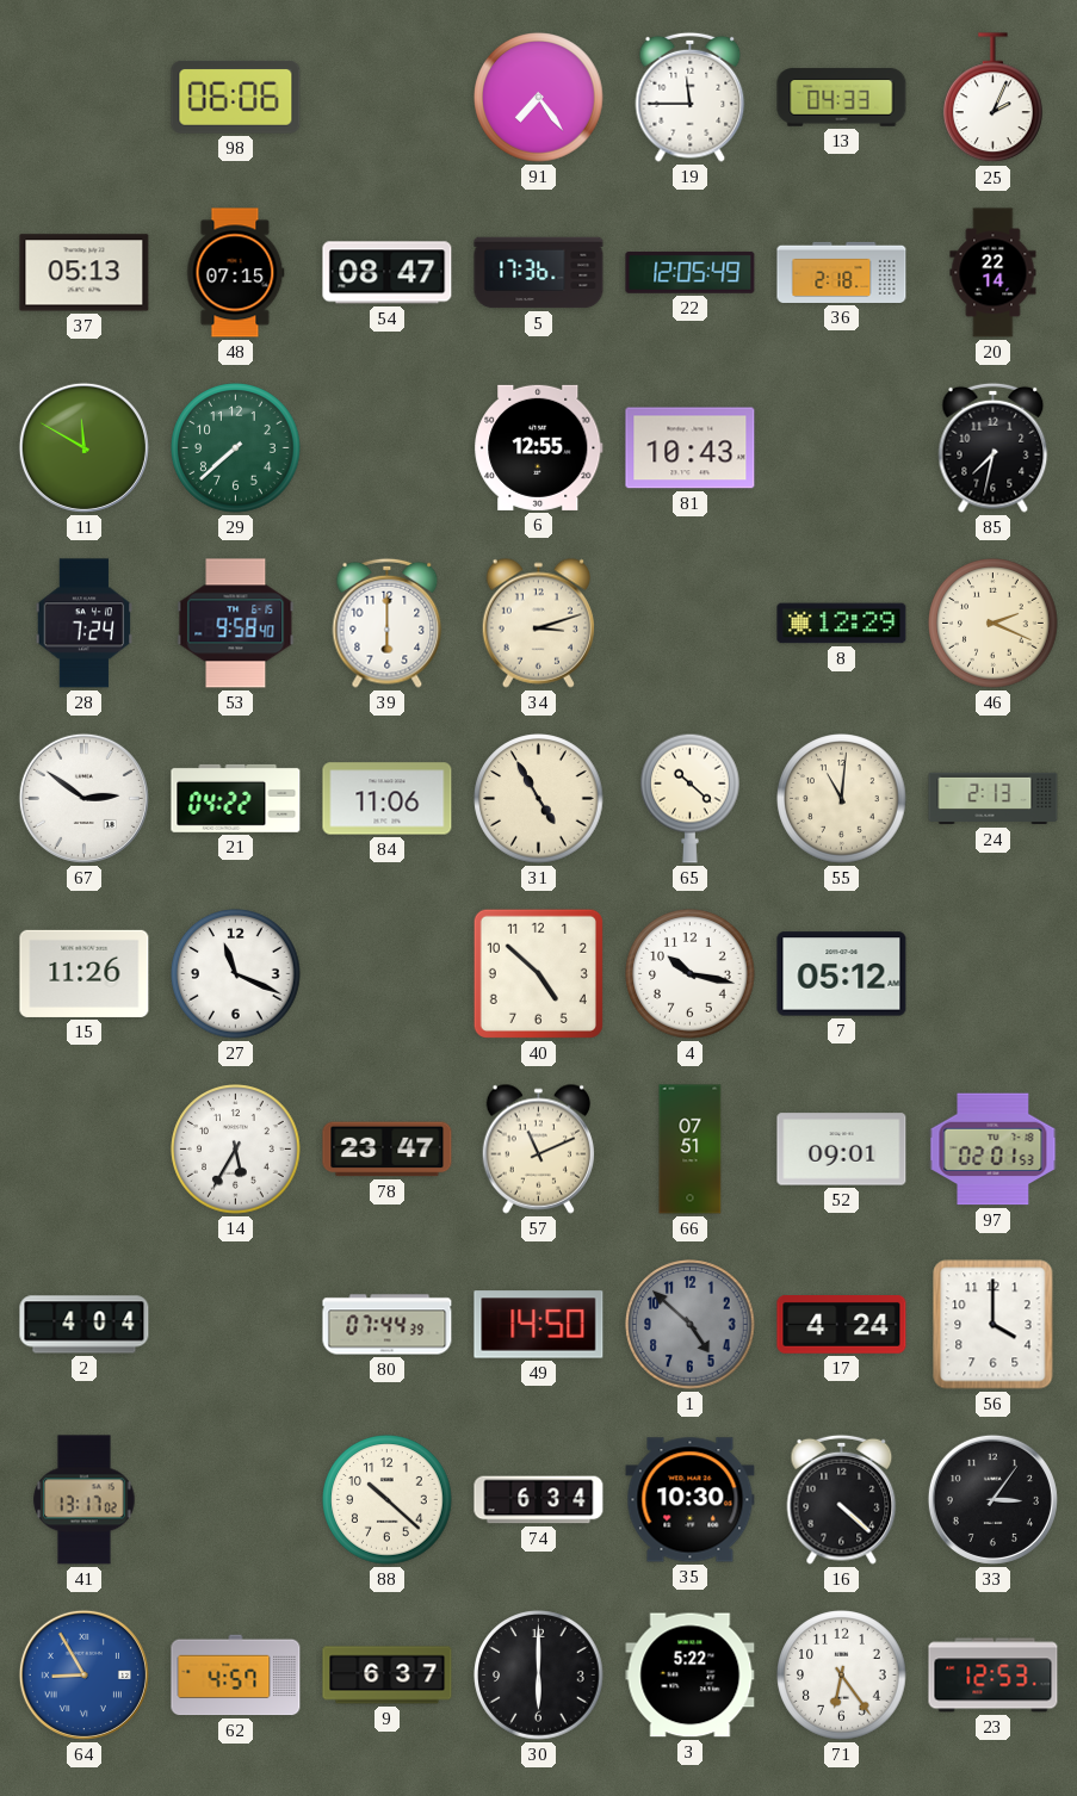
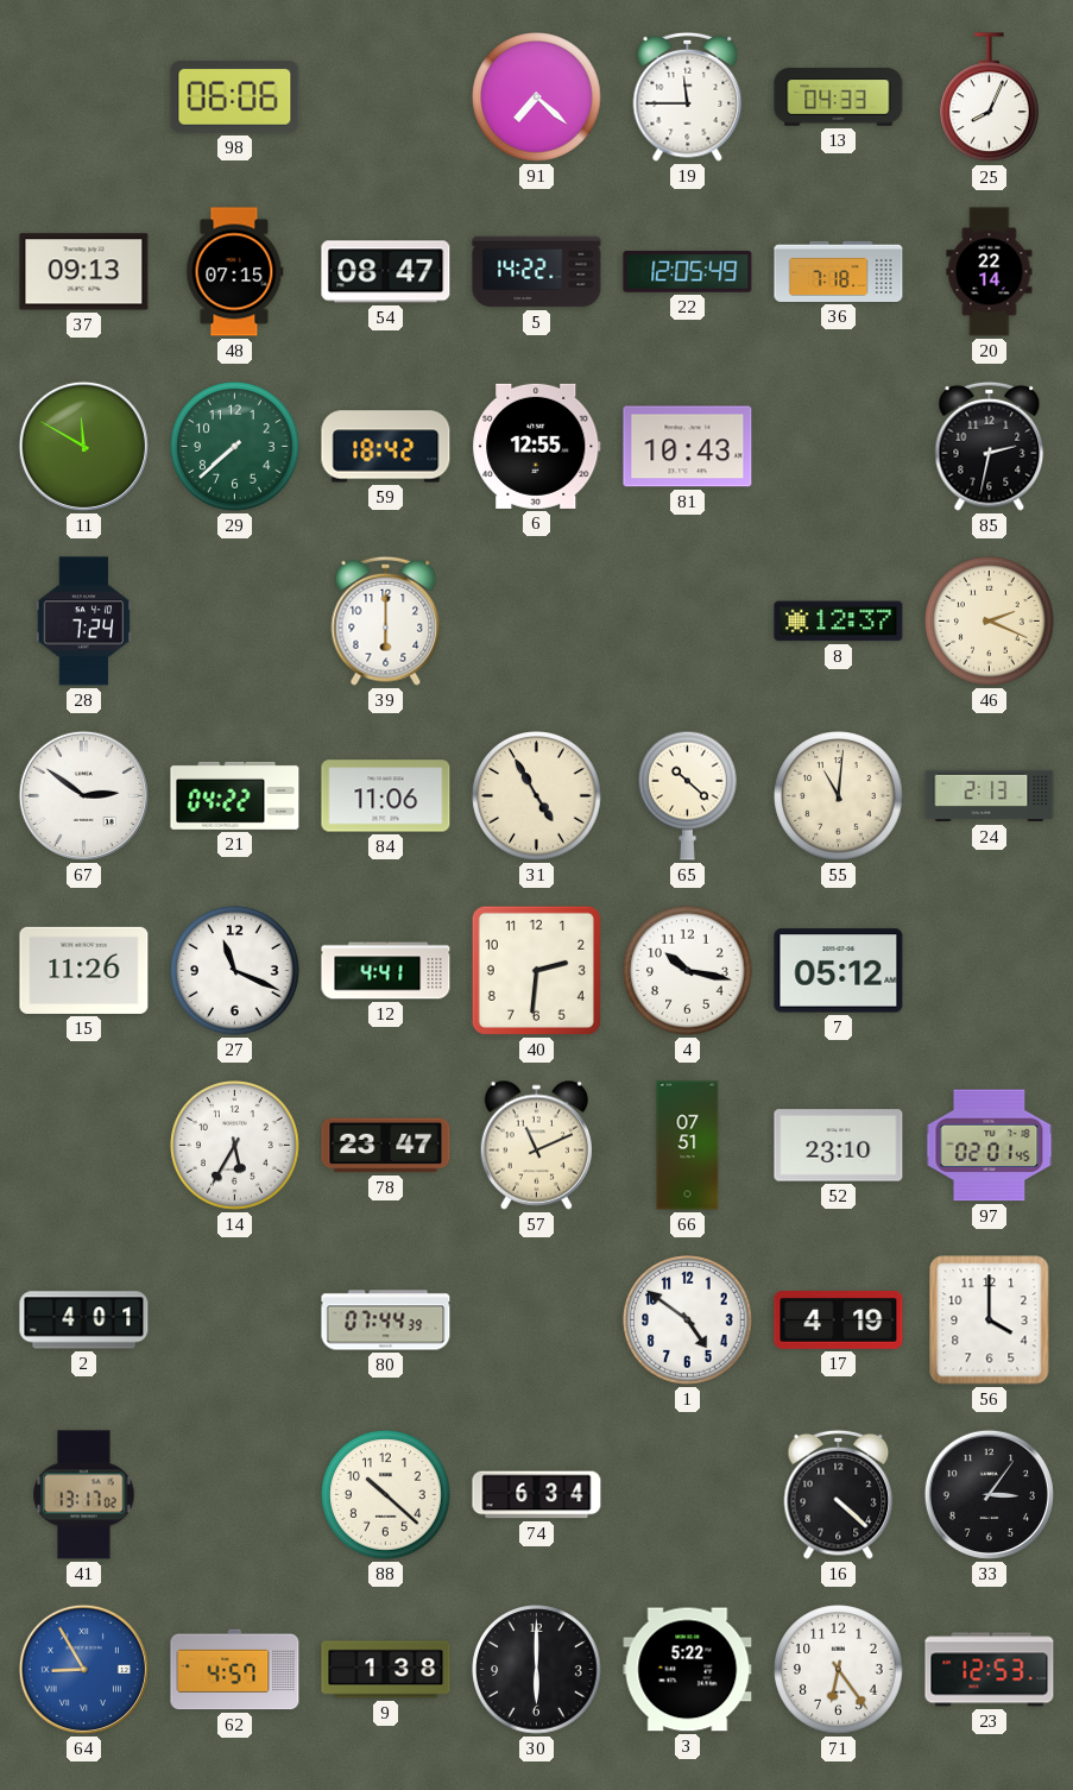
91: 7:24 -> 7:22 (537, 97)
25: 2:04 -> 8:04 (990, 97)
37: 05:13 -> 09:13 (84, 272)
5: 17:36 -> 14:22 (537, 272)
36: 2:18 -> 7:18 (839, 271)
59: none -> 18:42 (386, 447)
85: 7:32 -> 2:32 (990, 446)
53: 9:58 -> none (236, 624)
34: 3:12 -> none (538, 623)
8: 12:29 -> 12:37 (839, 622)
12: none -> 4:41 (386, 971)
40: 4:52 -> 2:31 (536, 970)
52: 09:01 -> 23:10 (839, 1146)
97: 02:01:53 -> 02:01:45 (990, 1146)
2: 4:04 -> 4:01 (84, 1321)
49: 14:50 -> none (539, 1325)
1: 4:52 -> 4:51 (688, 1321)
1 dial: grey -> white (688, 1321)
17: 4:24 -> 4:19 (839, 1321)
35: 10:30 -> none (691, 1500)
9: 6:37 -> 1:38 (386, 1670)
